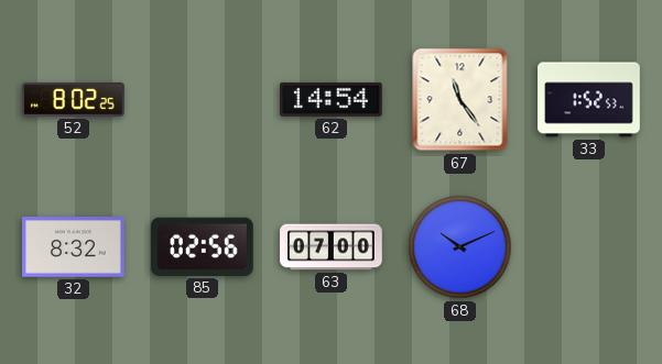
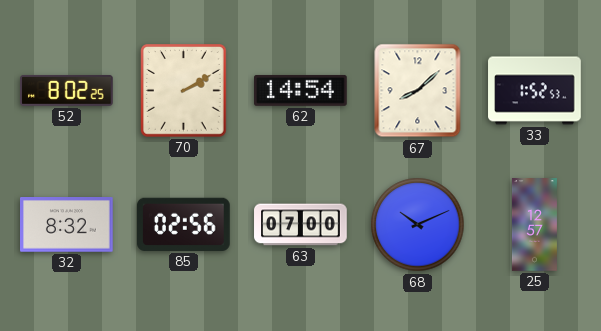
70: none -> 2:10 (184, 91)
67: 11:24 -> 8:08 (418, 91)
25: none -> 12:57 (534, 225)
